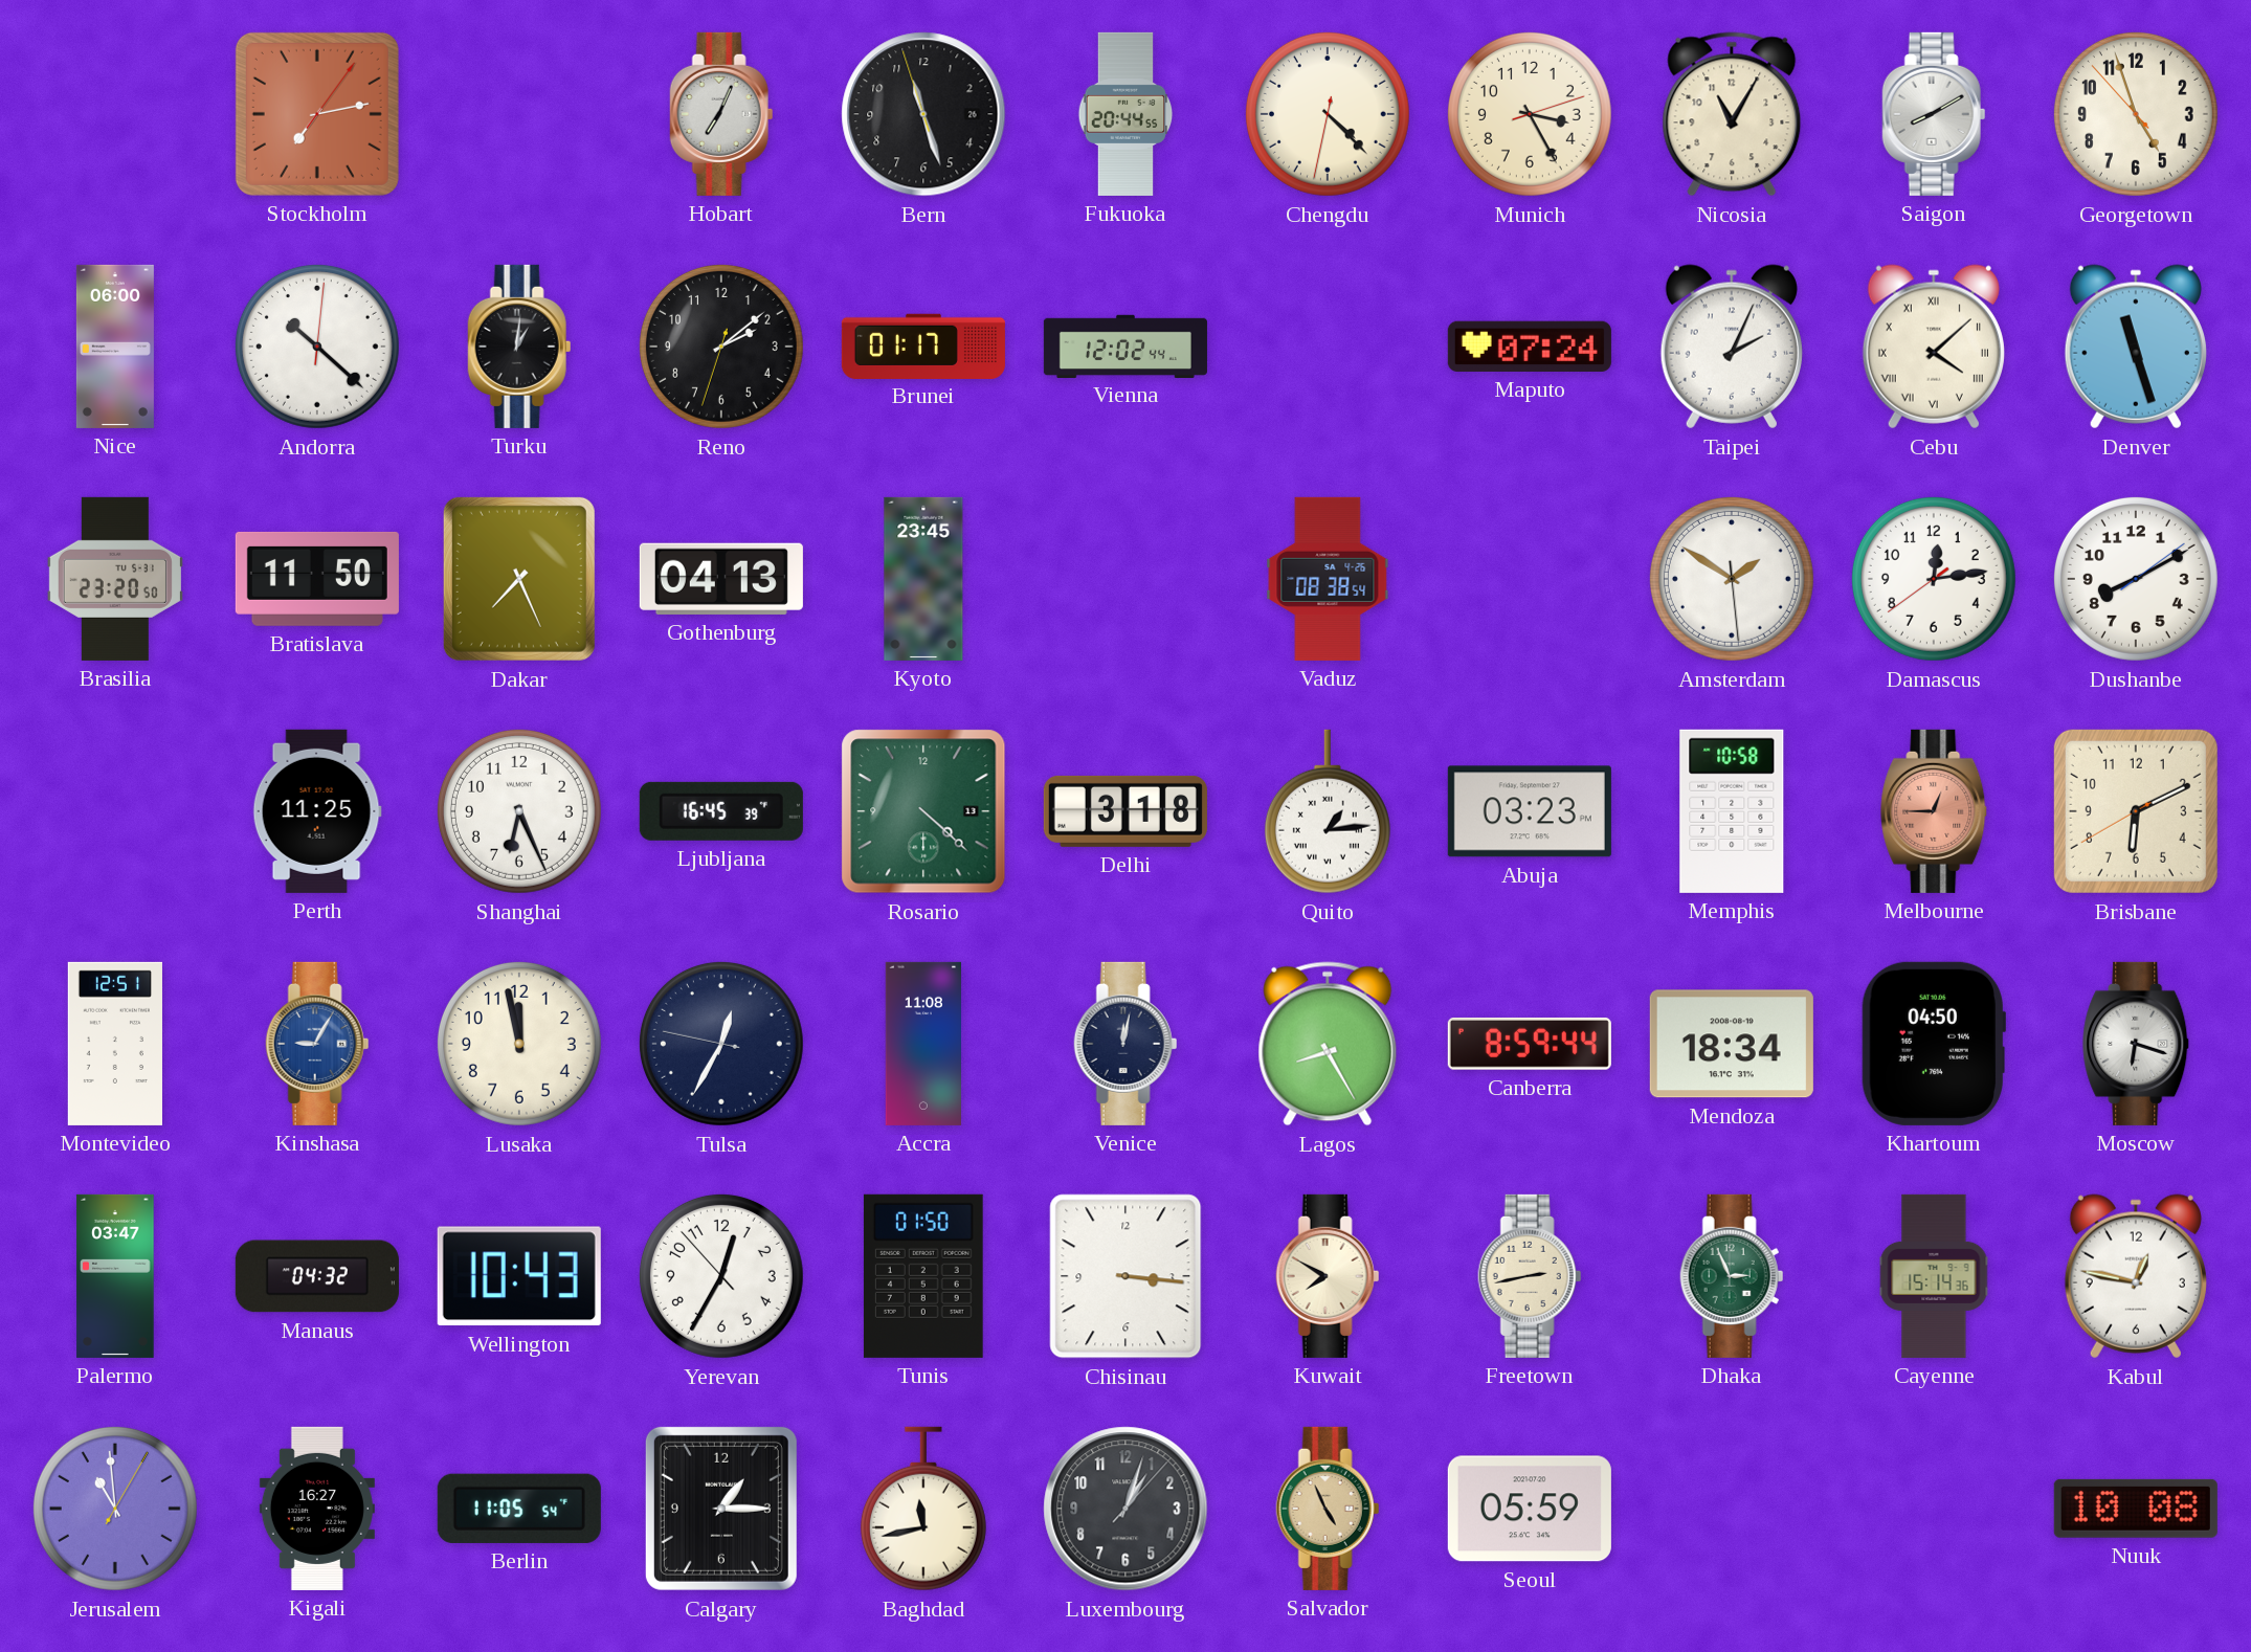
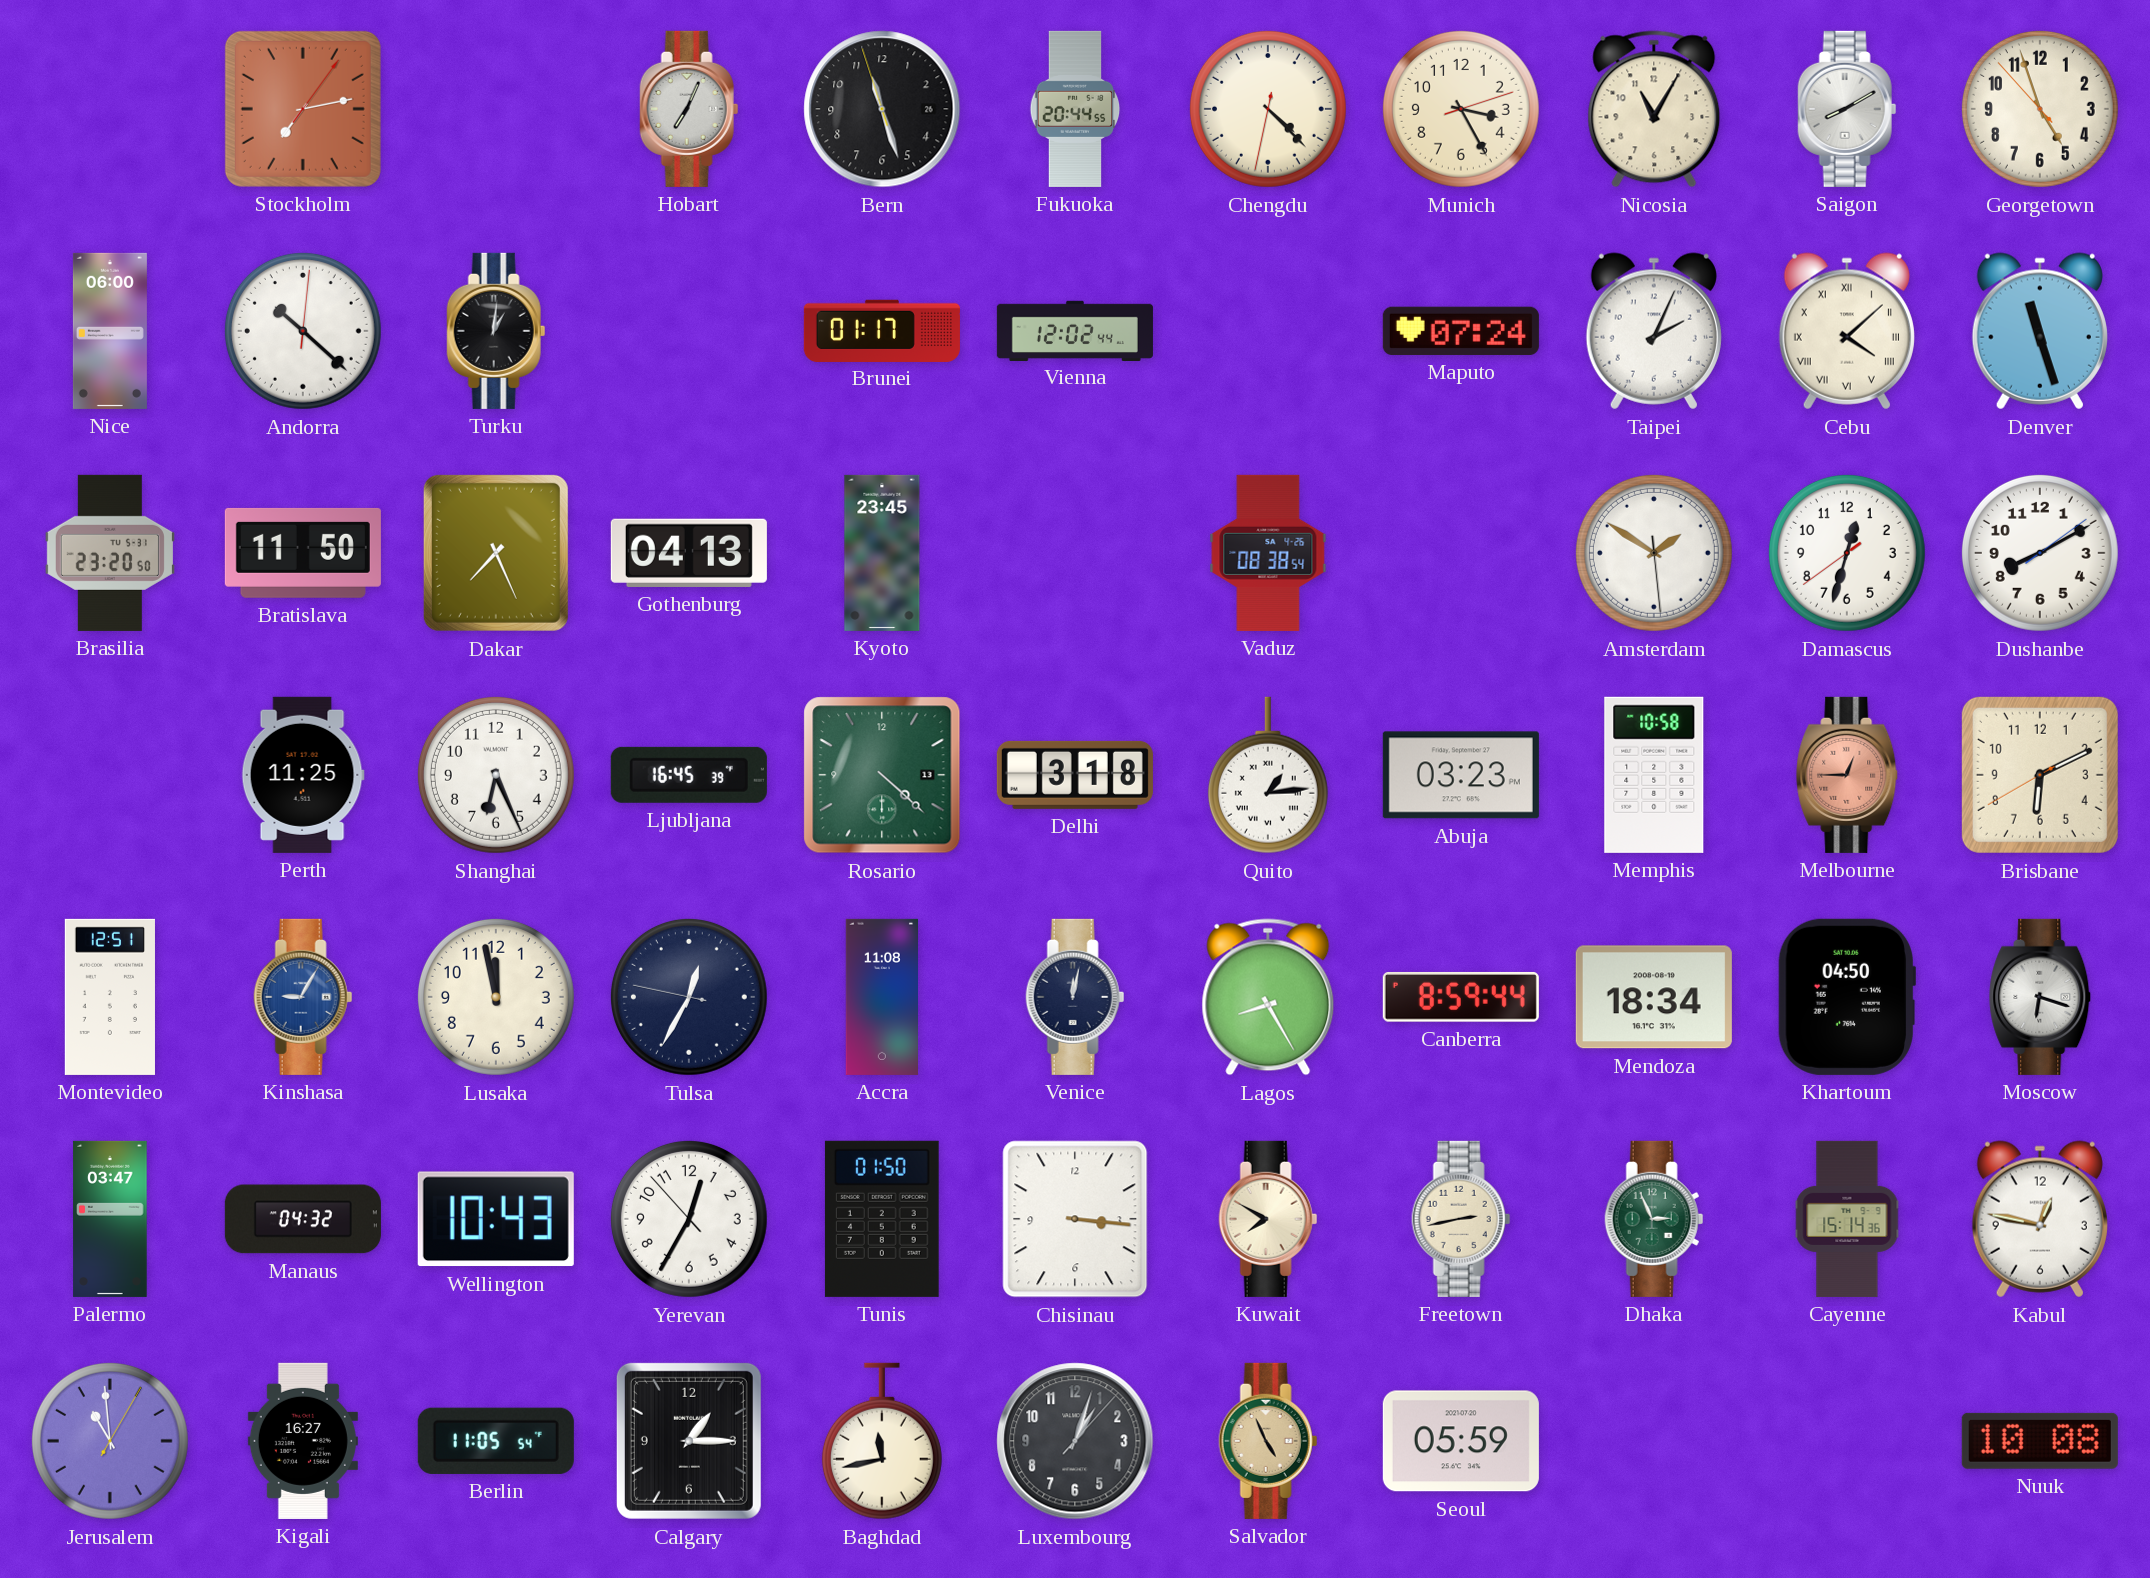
Reno: 2:08 -> none (721, 347)
Damascus: 12:13 -> 12:32 (1847, 553)
